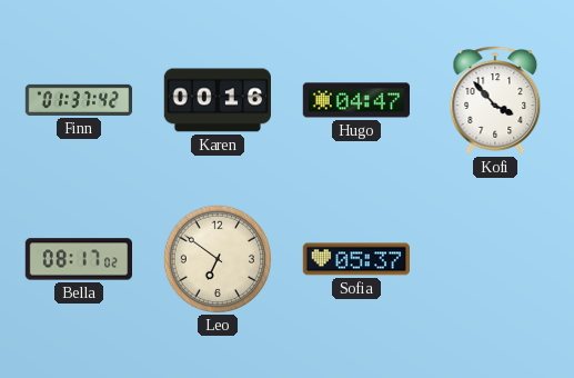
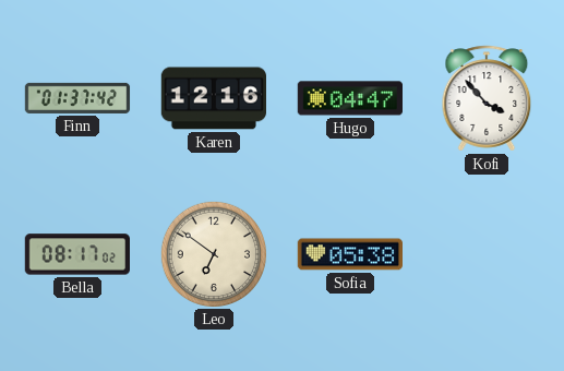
Karen: 00:16 -> 12:16 (213, 98)
Sofia: 05:37 -> 05:38 (349, 254)
